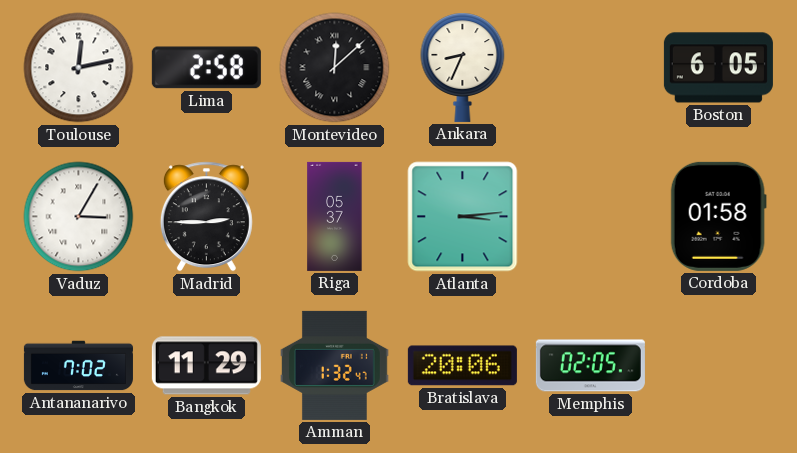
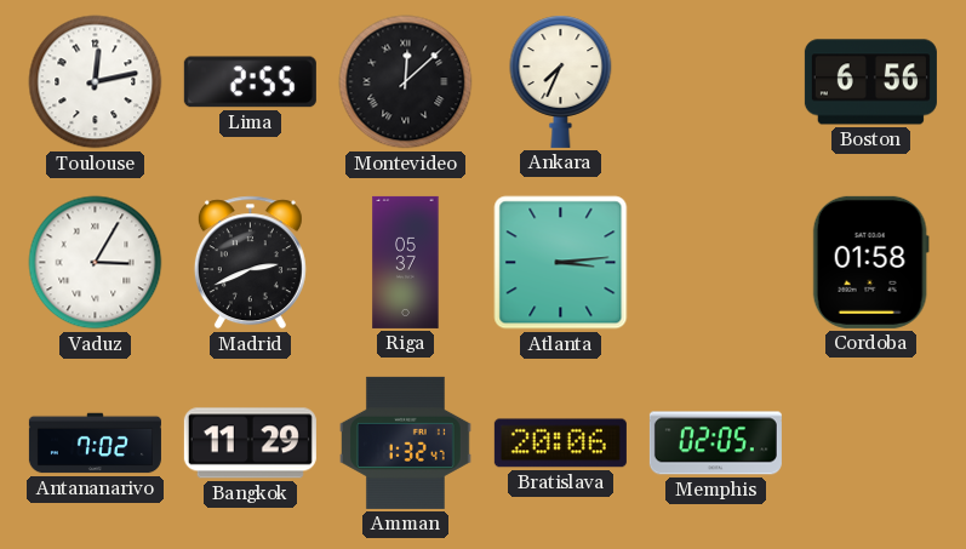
Lima: 2:58 -> 2:55 (250, 82)
Ankara: 8:34 -> 7:34 (561, 81)
Boston: 6:05 -> 6:56 (870, 82)
Madrid: 2:45 -> 2:41 (250, 263)
